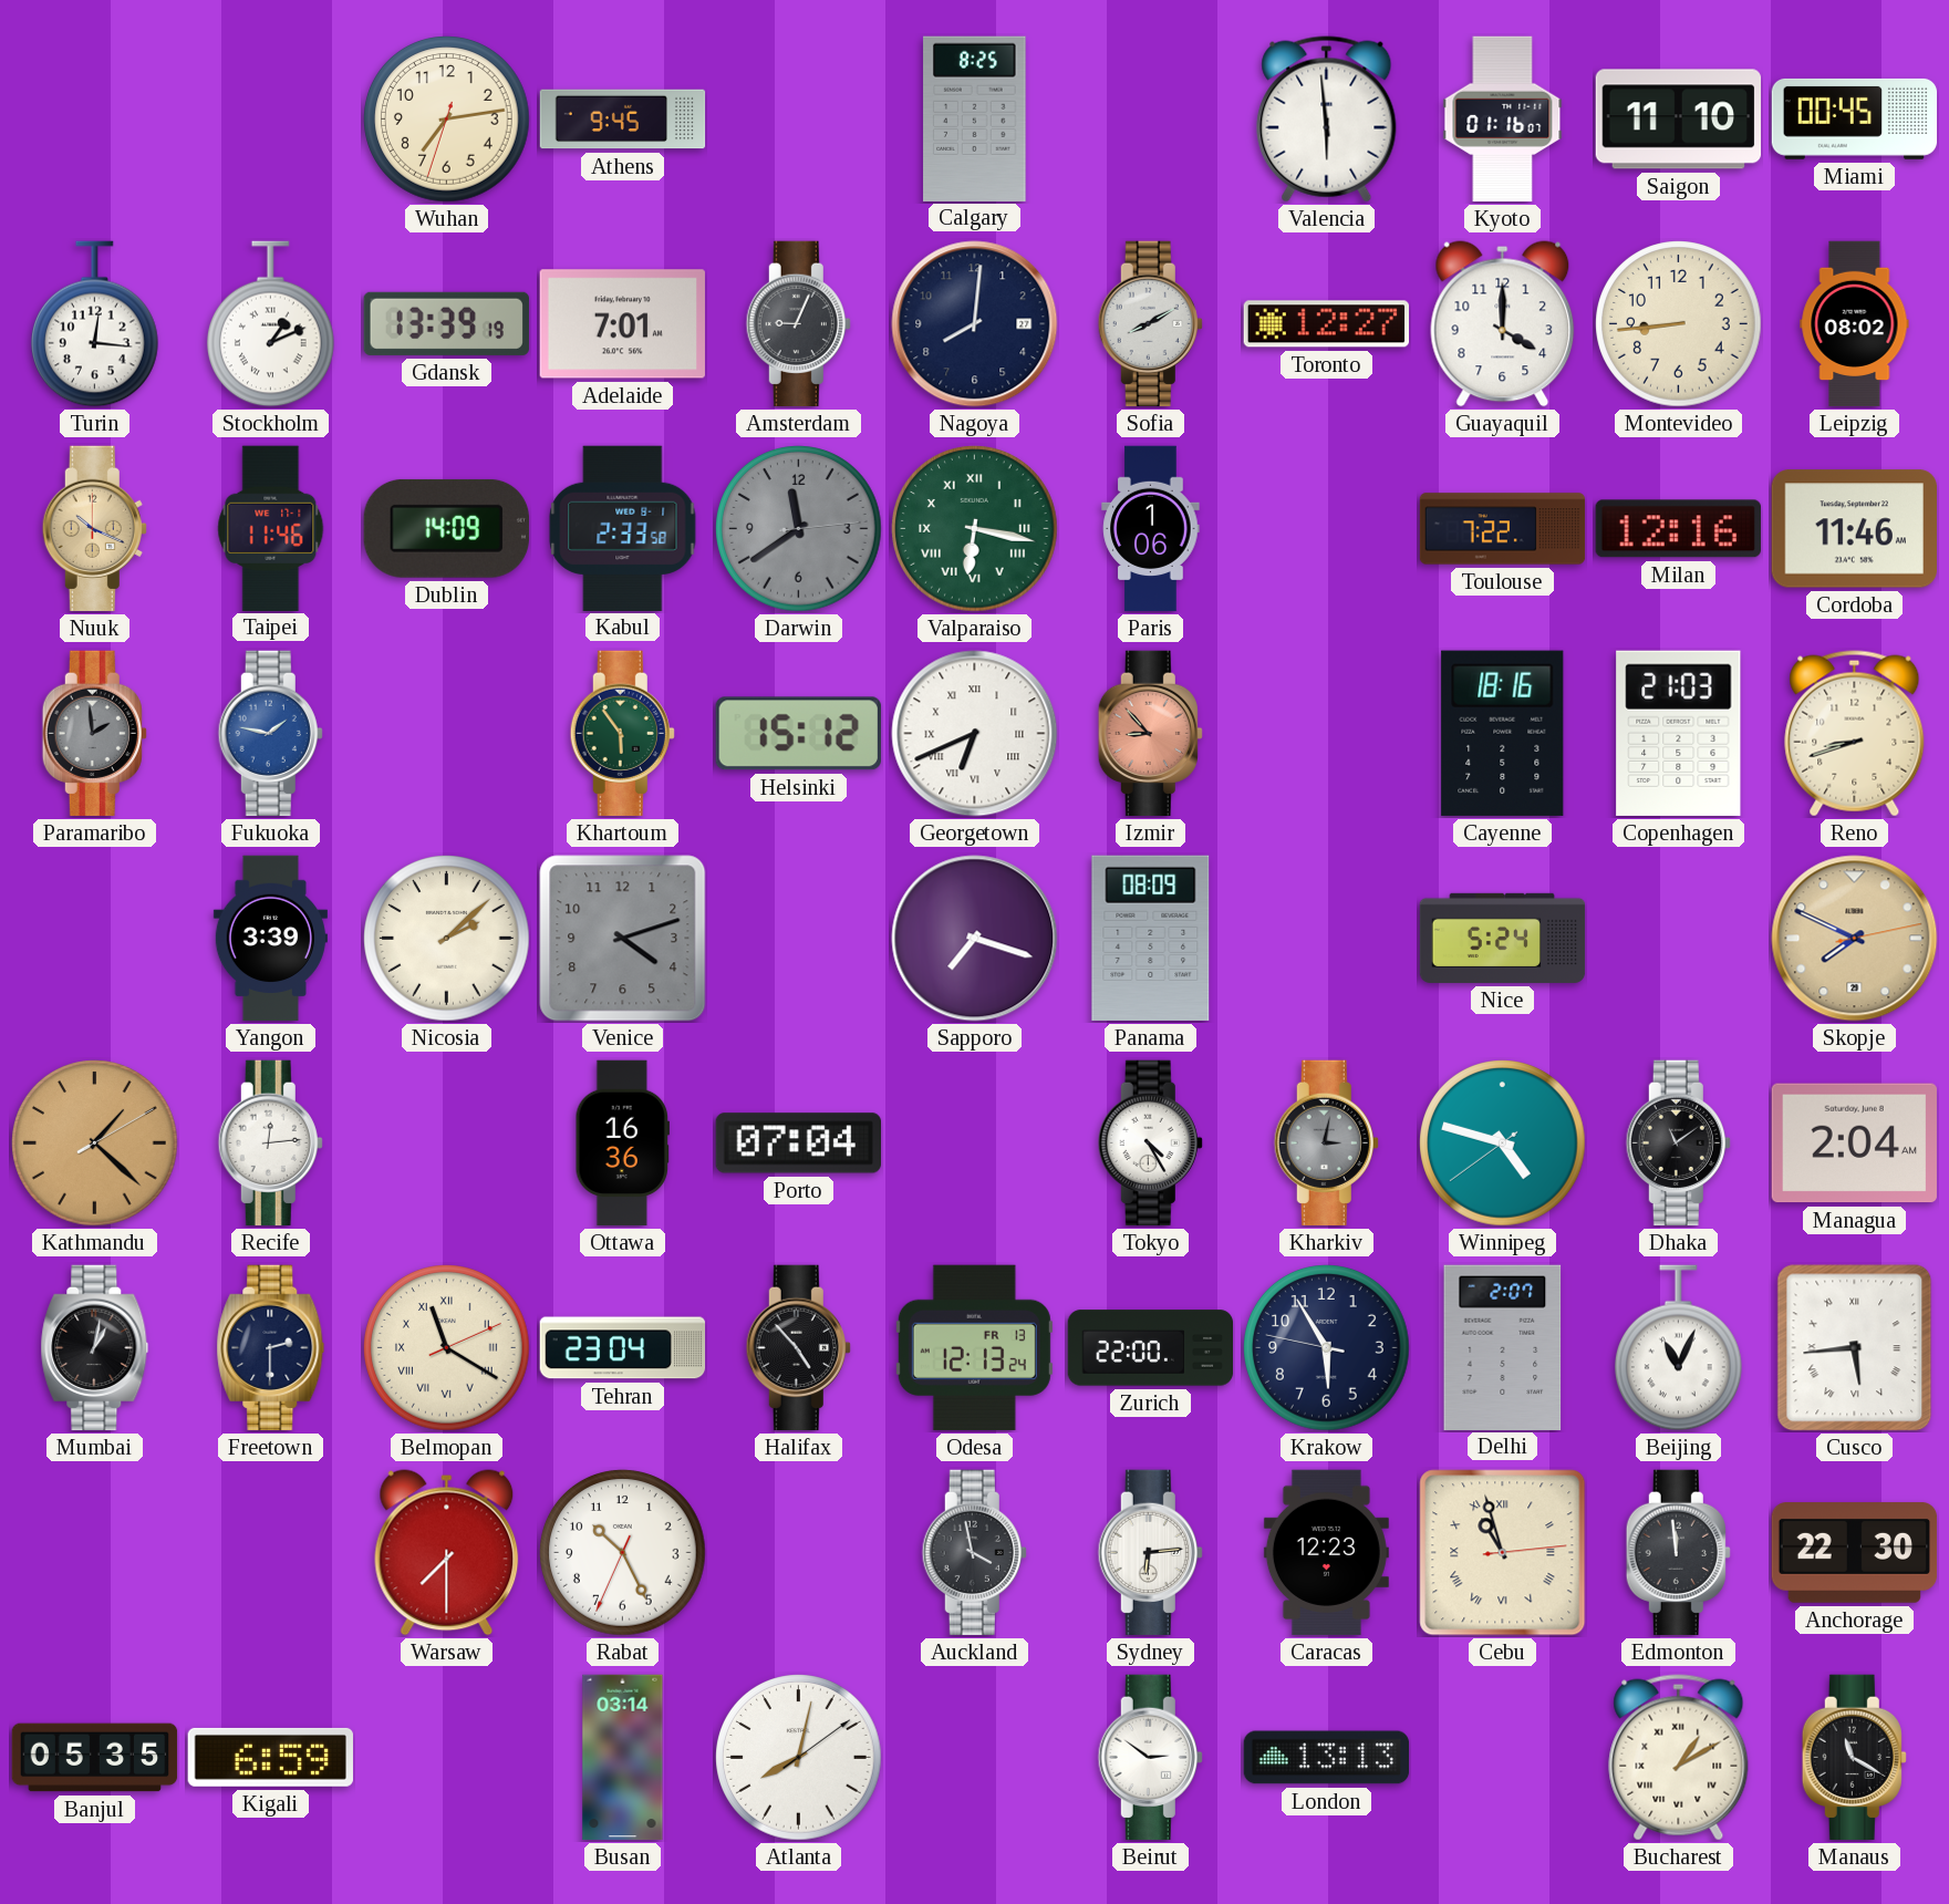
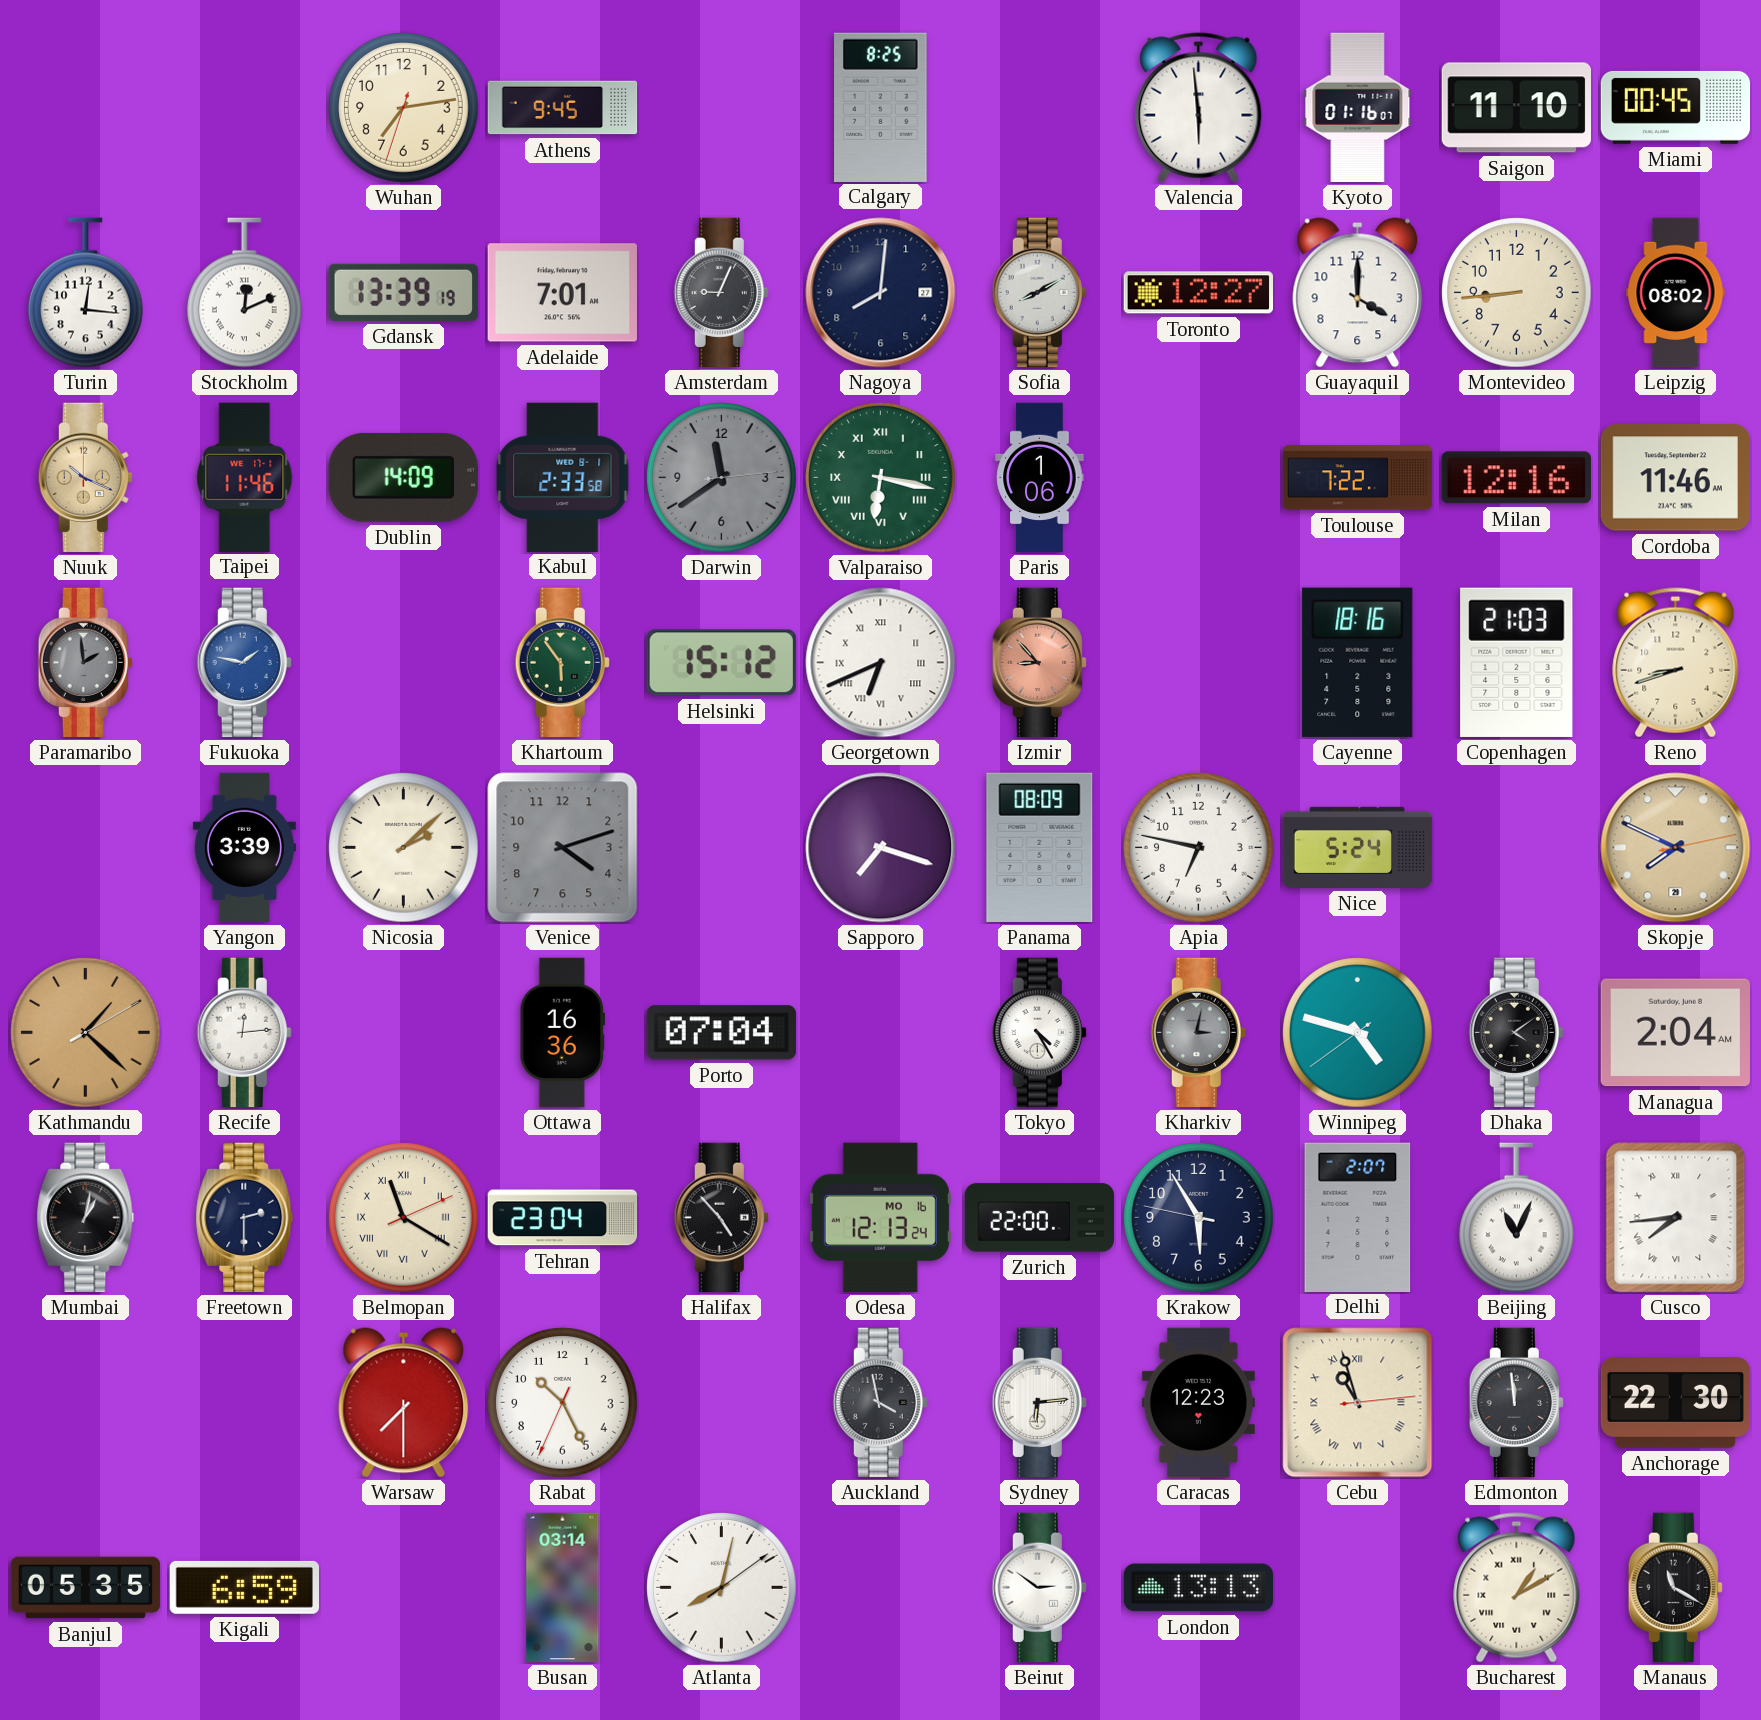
Stockholm: 1:11 -> 12:11 (245, 293)
Apia: none -> 6:47 (1199, 848)
Dhaka: 11:09 -> 4:09 (1516, 1033)
Odesa date: FR 13 -> MO 16 (880, 1217)
Cusco: 5:44 -> 7:44 (1676, 1218)
